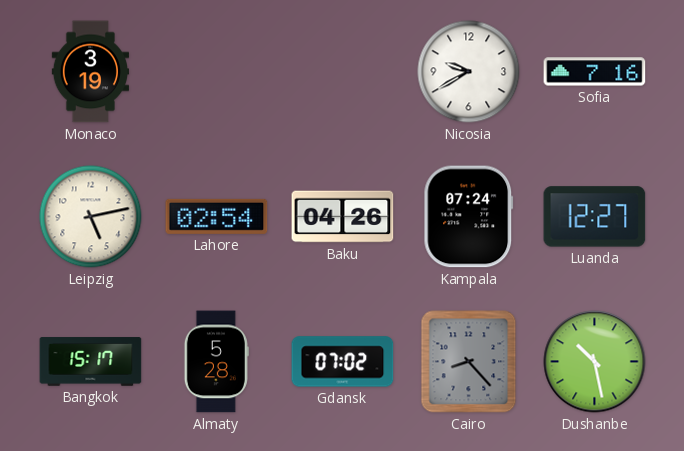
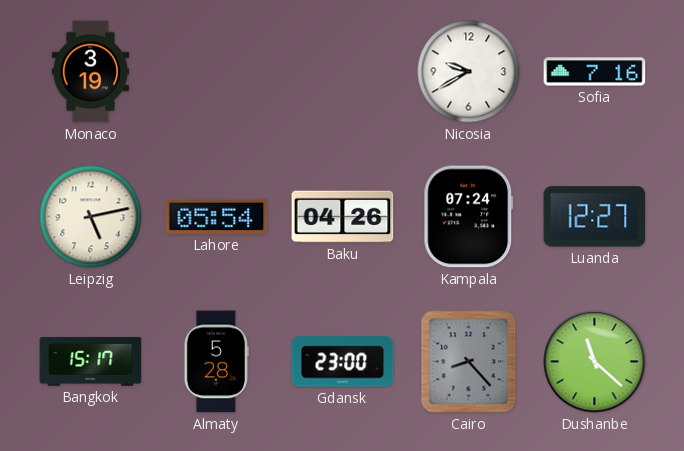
Lahore: 02:54 -> 05:54 (217, 216)
Gdansk: 07:02 -> 23:00 (343, 362)
Dushanbe: 10:28 -> 11:22 (595, 362)
